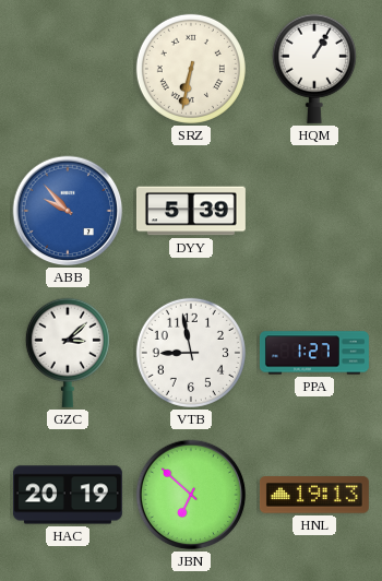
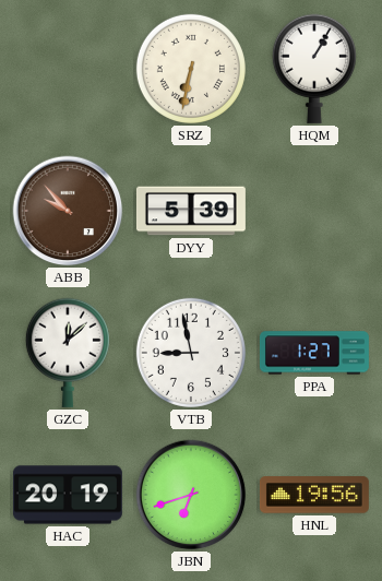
ABB dial: blue -> brown (68, 211)
GZC: 3:08 -> 12:08 (68, 353)
JBN: 6:52 -> 6:42 (191, 495)
HNL: 19:13 -> 19:56 (314, 495)
